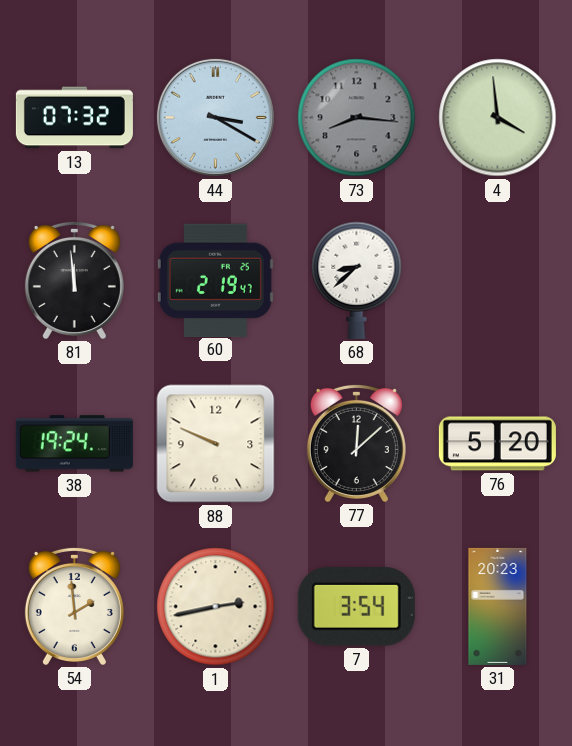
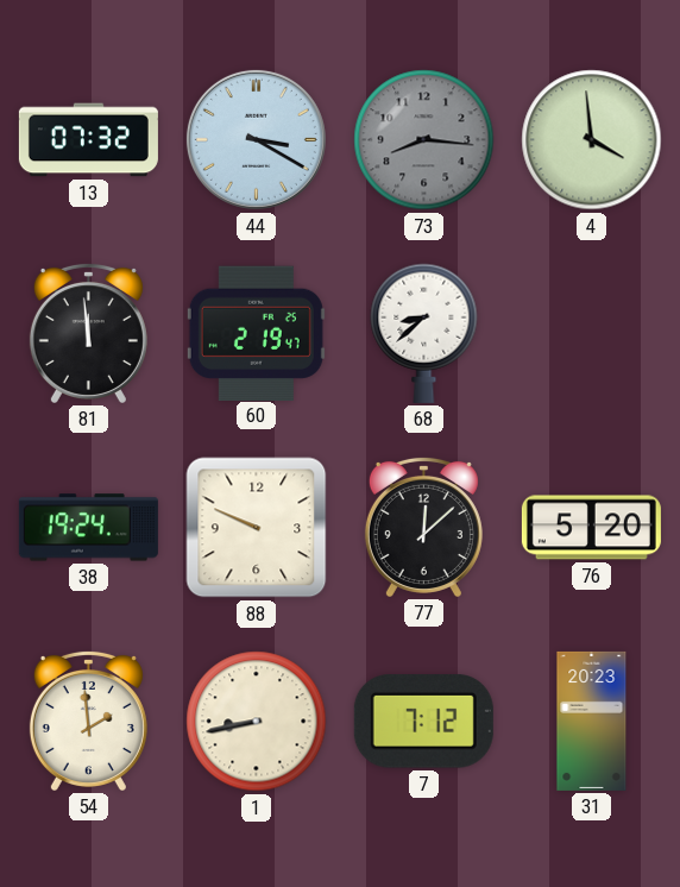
1: 2:43 -> 8:43 (257, 722)
7: 3:54 -> 7:12 (423, 722)
